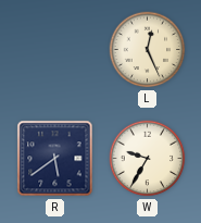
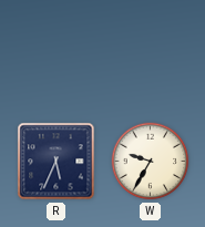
L: 12:26 -> none (148, 50)
R: 5:39 -> 5:34 (57, 162)
